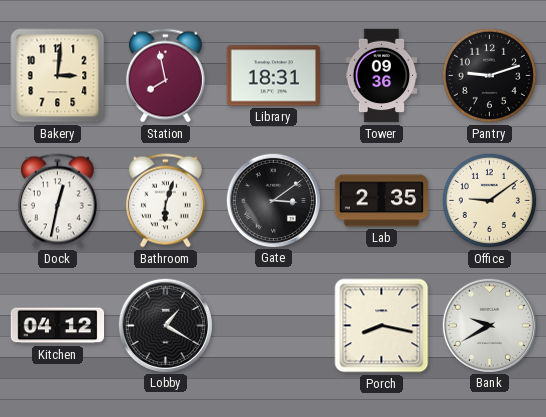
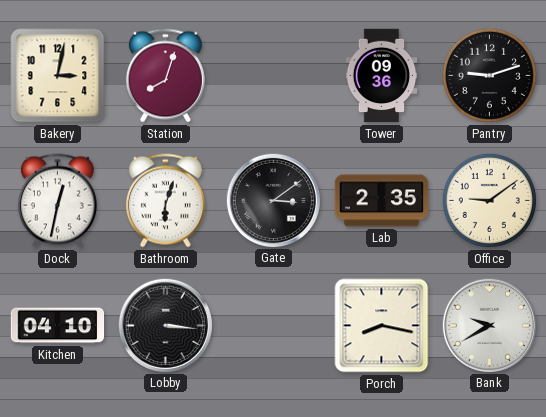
Bakery: 3:01 -> 3:02 (58, 76)
Station: 7:58 -> 8:03 (165, 76)
Library: 18:31 -> none (274, 76)
Kitchen: 04:12 -> 04:10 (58, 326)
Lobby: 1:20 -> 3:16 (165, 325)
